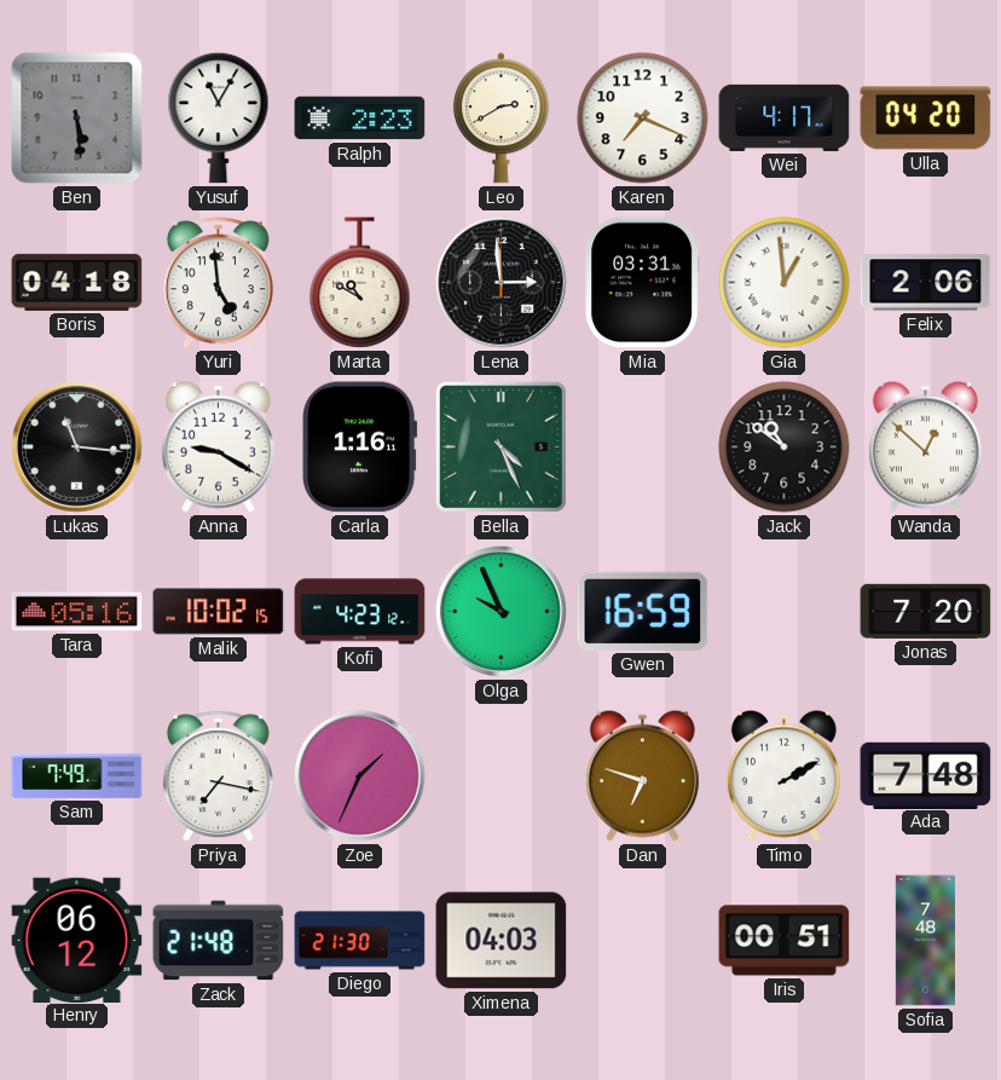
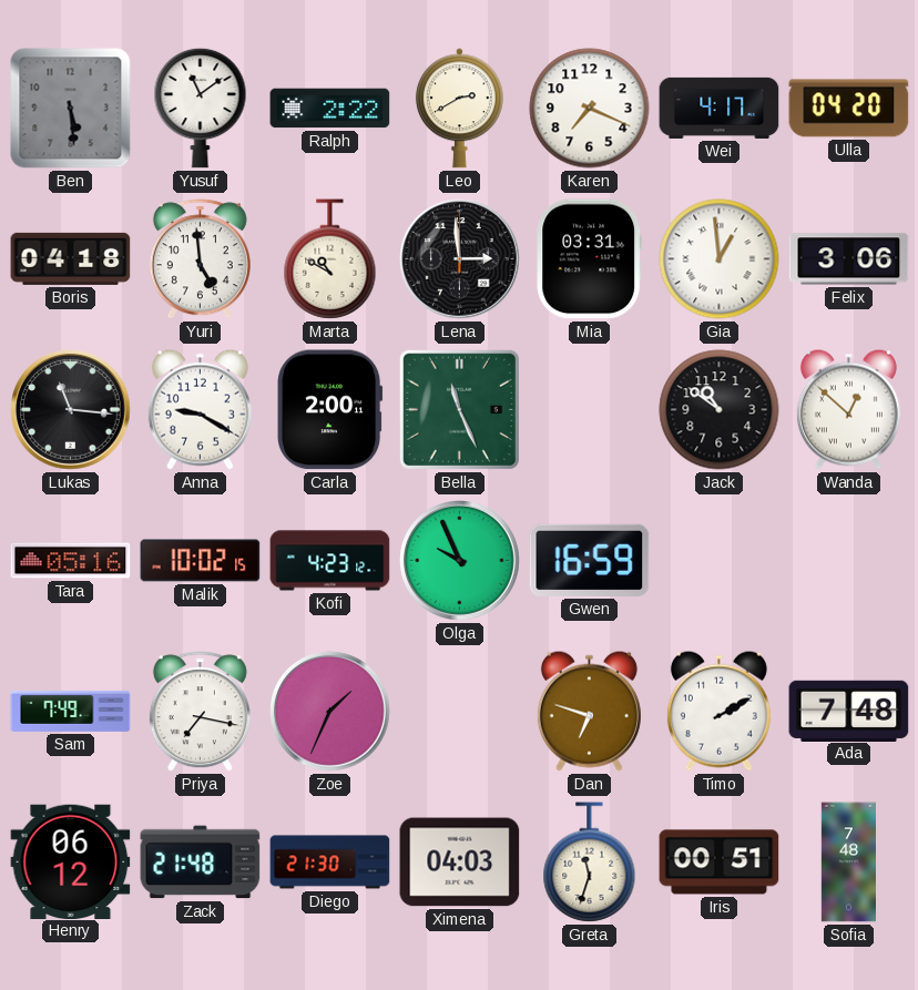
Yusuf: 11:05 -> 11:09 (201, 108)
Ralph: 2:23 -> 2:22 (330, 109)
Felix: 2:06 -> 3:06 (849, 259)
Carla: 1:16 -> 2:00 (330, 410)
Bella: 4:26 -> 11:26 (459, 409)
Jonas: 7:20 -> none (926, 611)
Greta: none -> 11:33 (590, 863)
